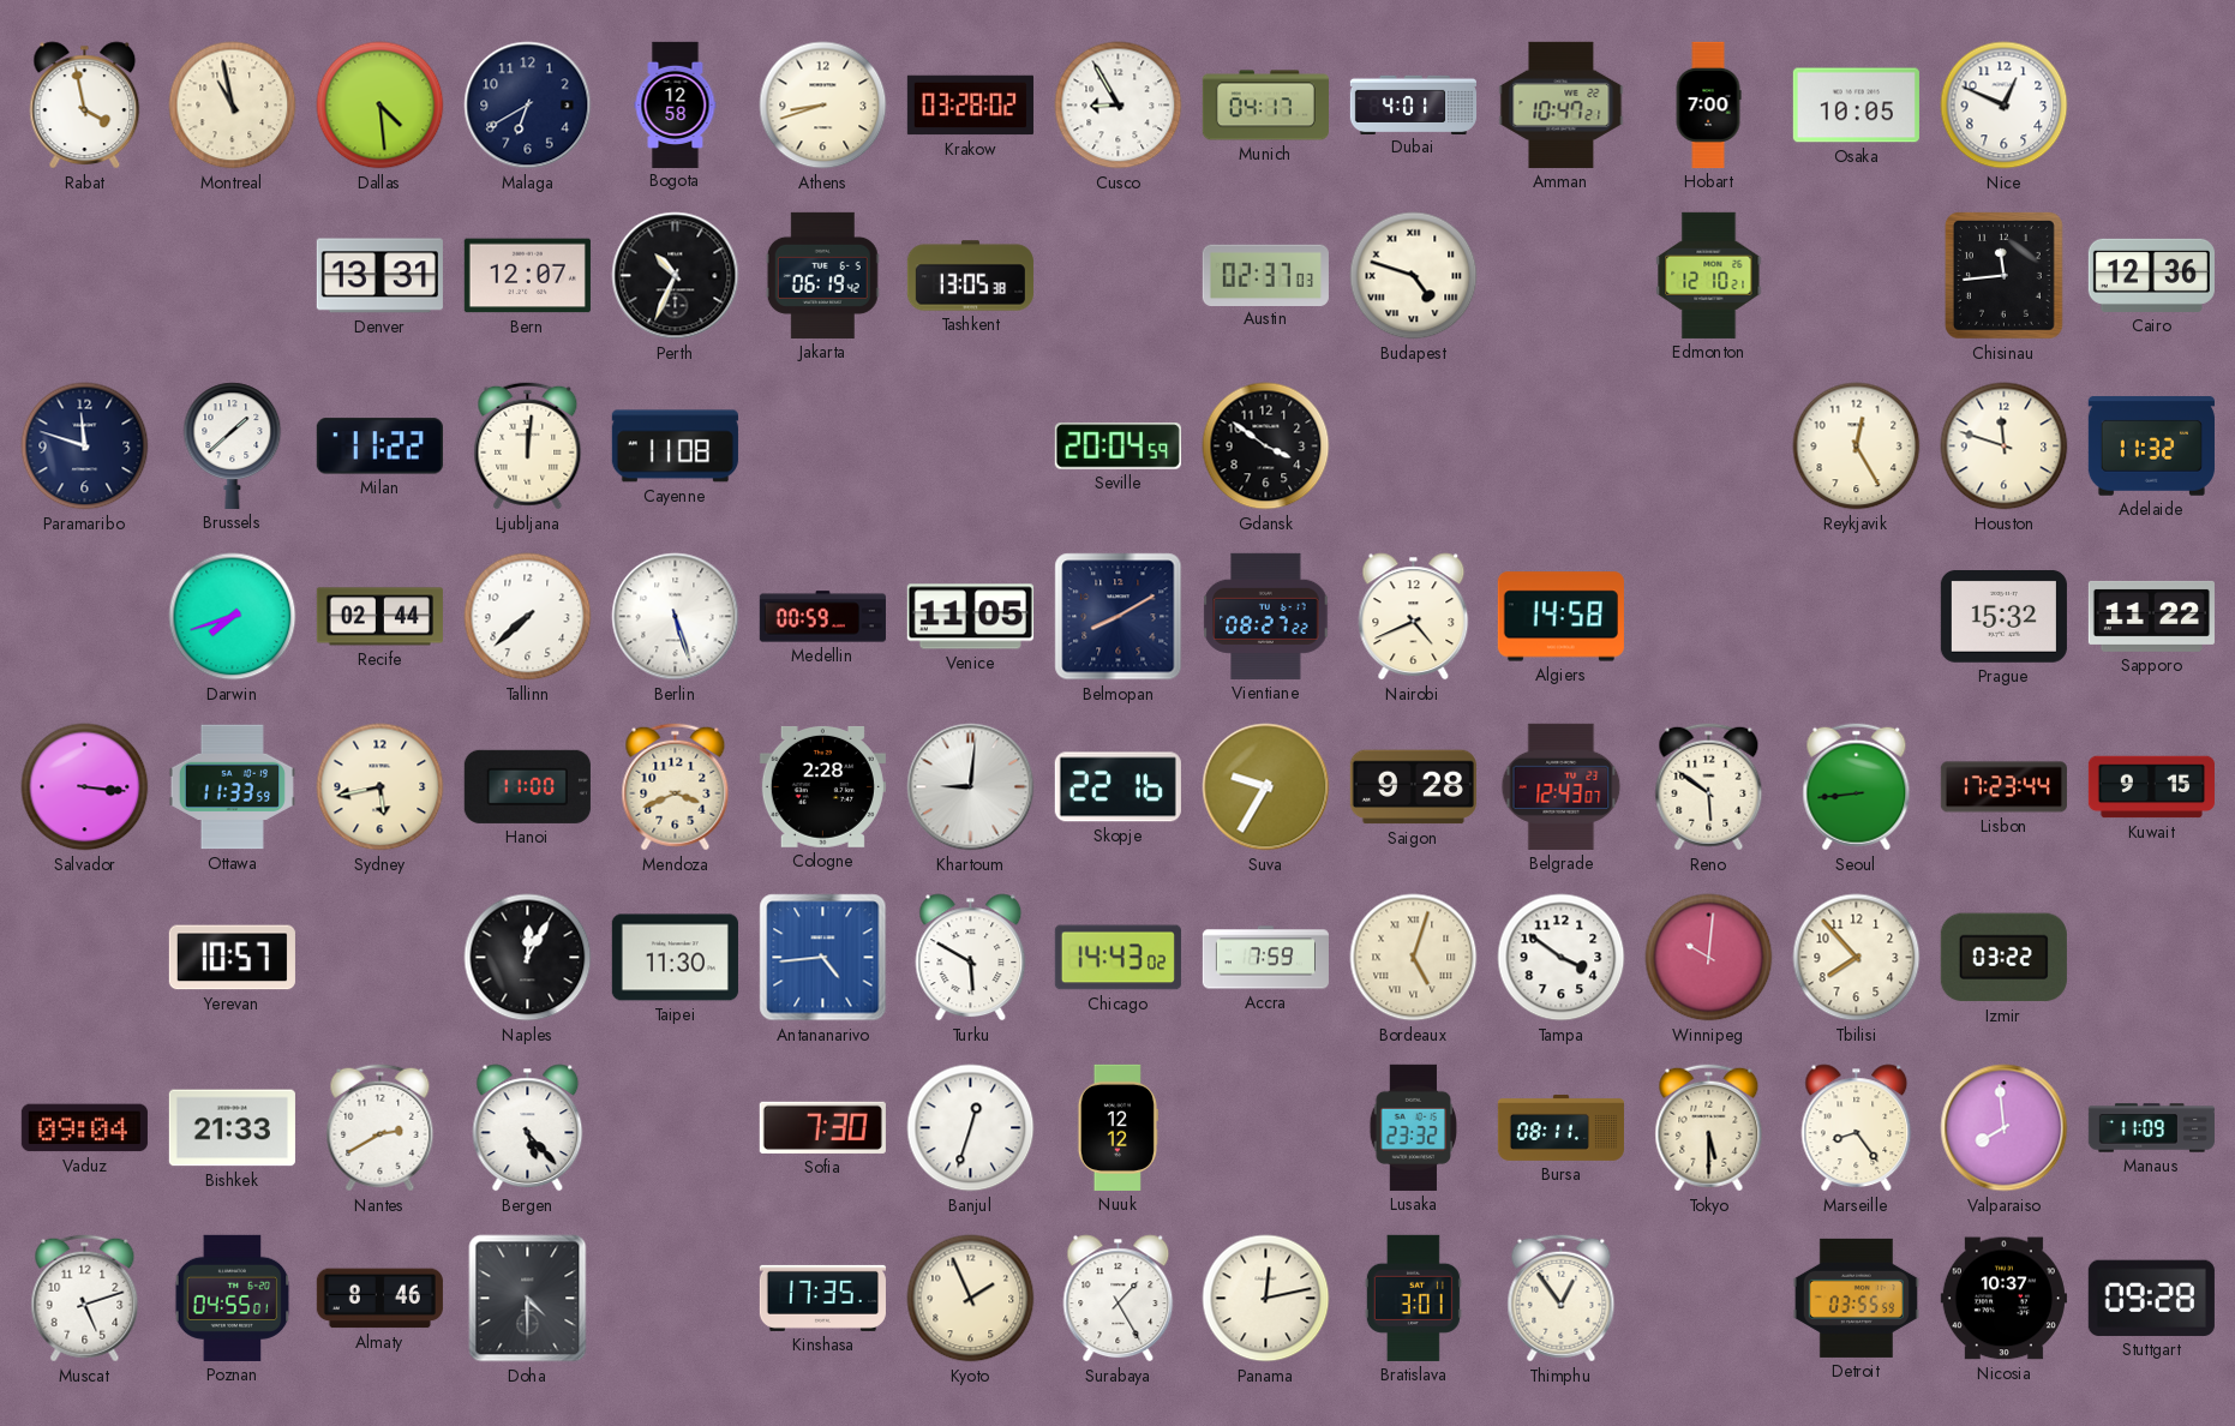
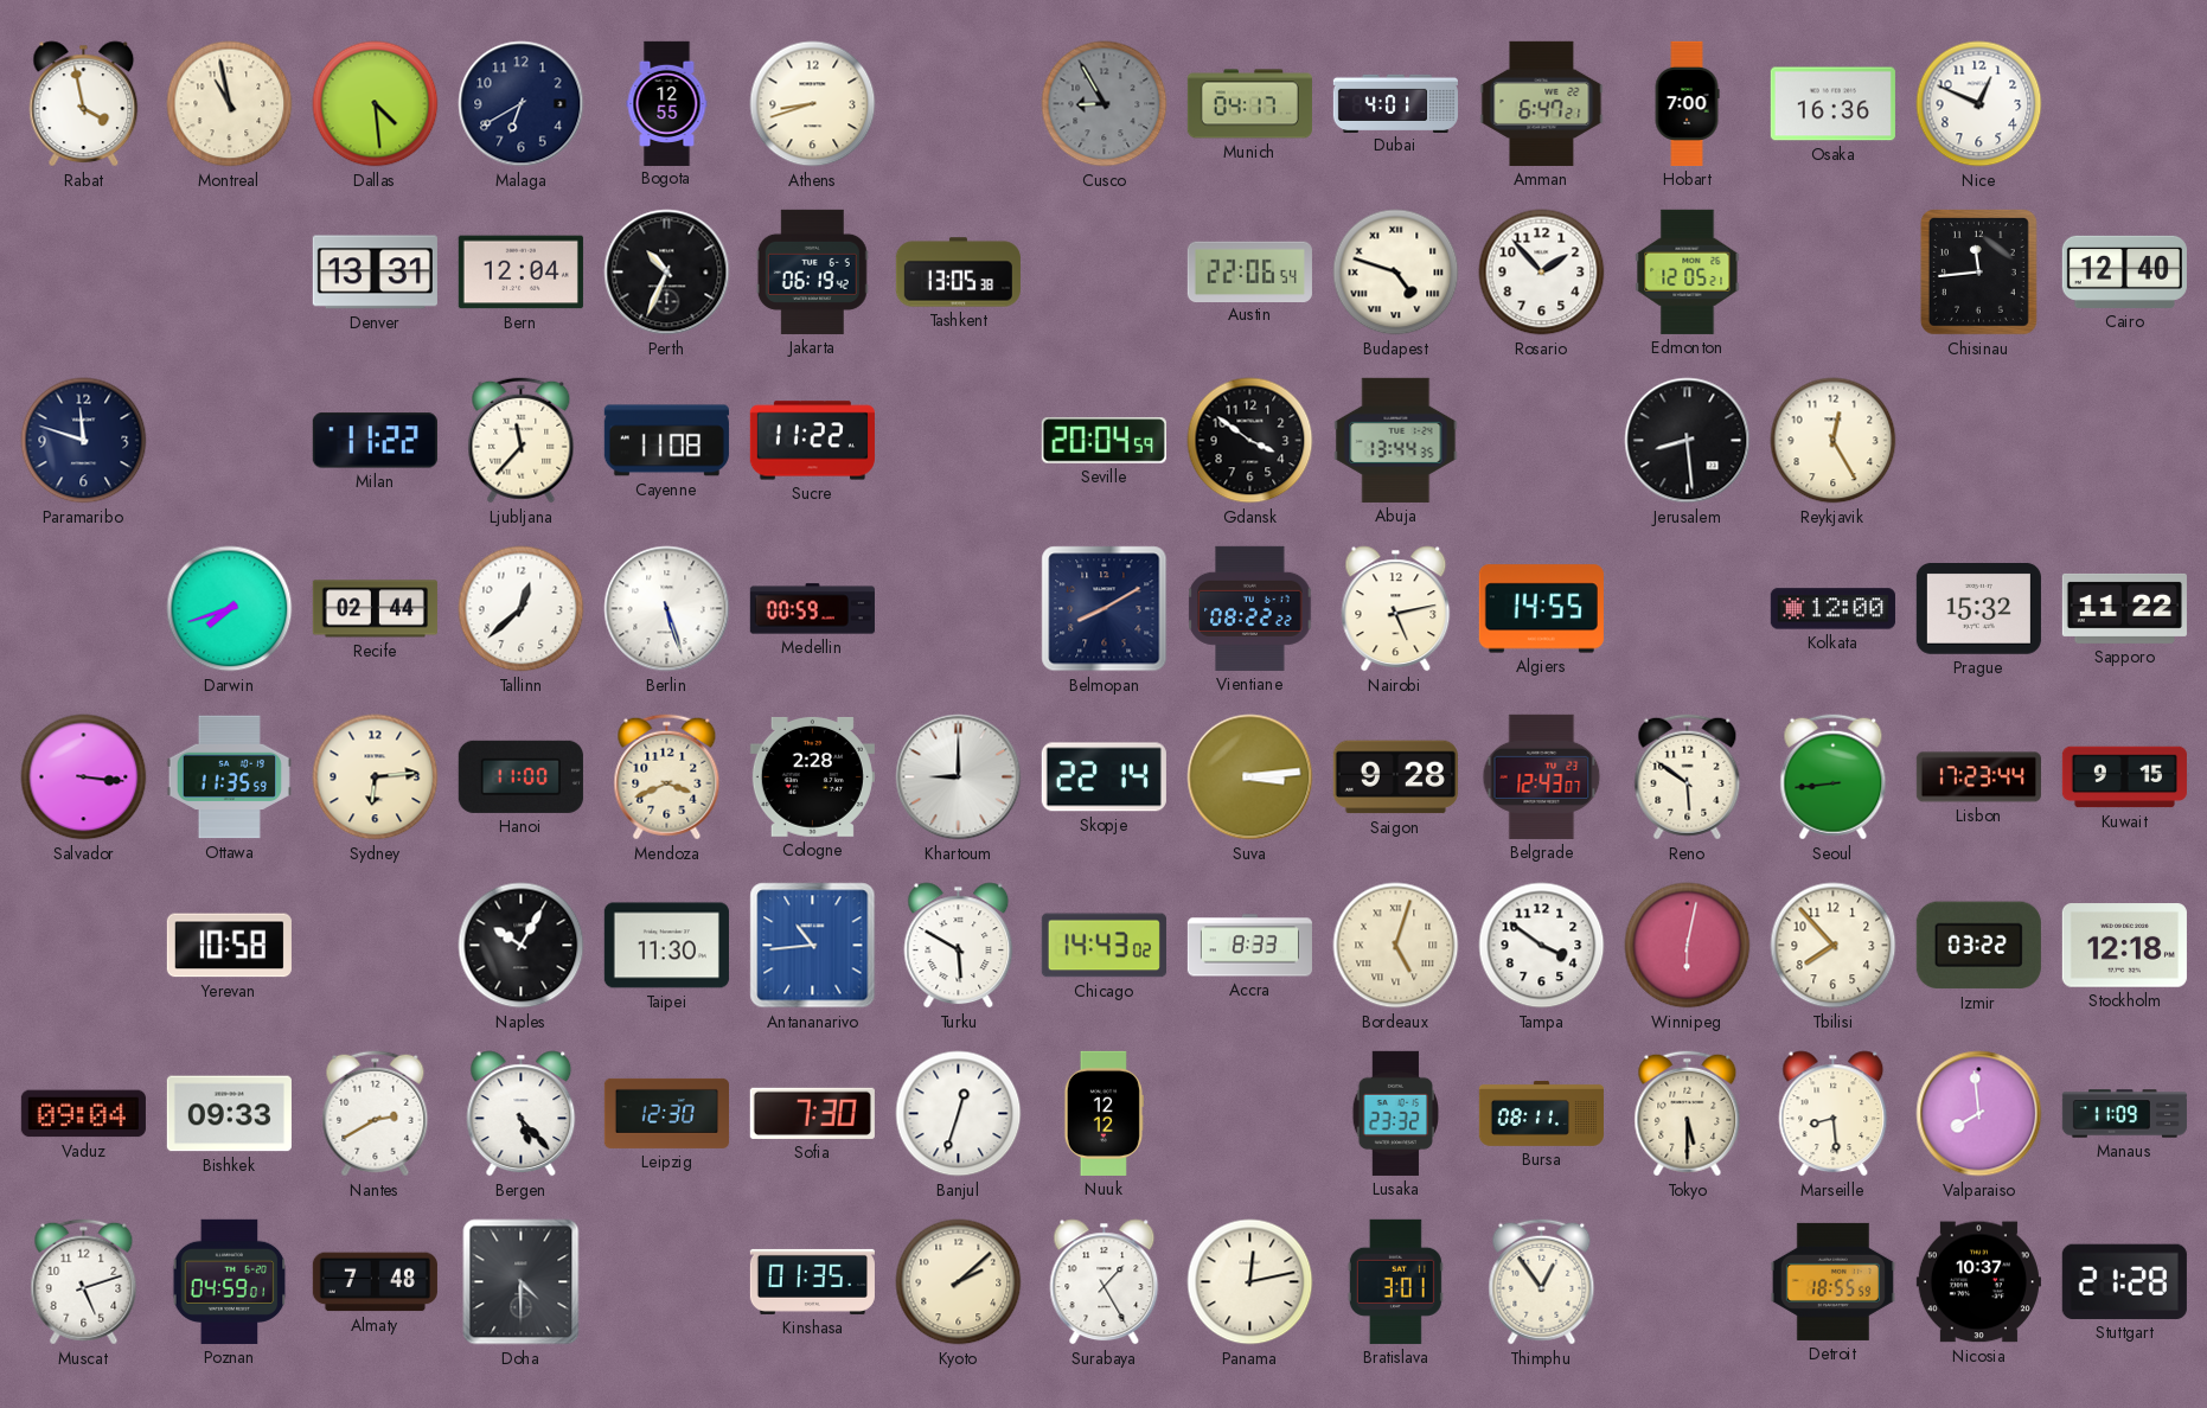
Bogota: 12:58 -> 12:55 (667, 103)
Krakow: 03:28 -> none (970, 106)
Cusco dial: white -> grey (1105, 104)
Amman: 10:47 -> 6:47 (1542, 103)
Osaka: 10:05 -> 16:36 (1832, 104)
Bern: 12:07 -> 12:04 (520, 273)
Austin: 02:37 -> 22:06 (1249, 271)
Rosario: none -> 1:53 (1542, 273)
Edmonton: 12:10 -> 12:05 (1688, 271)
Cairo: 12:36 -> 12:40 (2124, 271)
Brussels: 1:38 -> none (233, 445)
Ljubljana: 12:01 -> 11:37 (522, 441)
Sucre: none -> 11:22 (812, 441)
Abuja: none -> 13:44 (1396, 440)
Jerusalem: none -> 8:29 (1688, 441)
Houston: 11:48 -> none (2005, 447)
Adelaide: 11:32 -> none (2151, 447)
Tallinn: 7:38 -> 12:38 (522, 609)
Venice: 11:05 -> none (970, 617)
Vientiane: 08:27 -> 08:22 (1250, 608)
Nairobi: 4:41 -> 5:13 (1396, 609)
Algiers: 14:58 -> 14:55 (1541, 609)
Kolkata: none -> 12:00 (1832, 609)
Ottawa: 11:33 -> 11:35 (229, 777)
Sydney: 5:43 -> 6:14 (376, 777)
Khartoum: 9:01 -> 9:00 (959, 777)
Skopje: 22:16 -> 22:14 (1103, 777)
Suva: 9:35 -> 3:14 (1250, 777)
Yerevan: 10:57 -> 10:58 (229, 946)
Naples: 12:05 -> 10:05 (522, 946)
Antananarivo: 4:44 -> 10:44 (813, 946)
Accra: 7:59 -> 8:33 (1249, 946)
Winnipeg: 10:01 -> 6:02 (1688, 946)
Stockholm: none -> 12:18 (2124, 946)
Bishkek: 21:33 -> 09:33 (229, 1114)
Leipzig: none -> 12:30 (666, 1113)
Marseille: 8:24 -> 8:29 (1834, 1114)
Poznan: 04:55 -> 04:59 (230, 1281)
Almaty: 8:46 -> 7:48 (375, 1282)
Kinshasa: 17:35 -> 01:35 (812, 1281)
Kyoto: 1:56 -> 2:08 (959, 1282)
Detroit: 03:55 -> 18:55 (1832, 1281)
Stuttgart: 09:28 -> 21:28 (2124, 1281)
